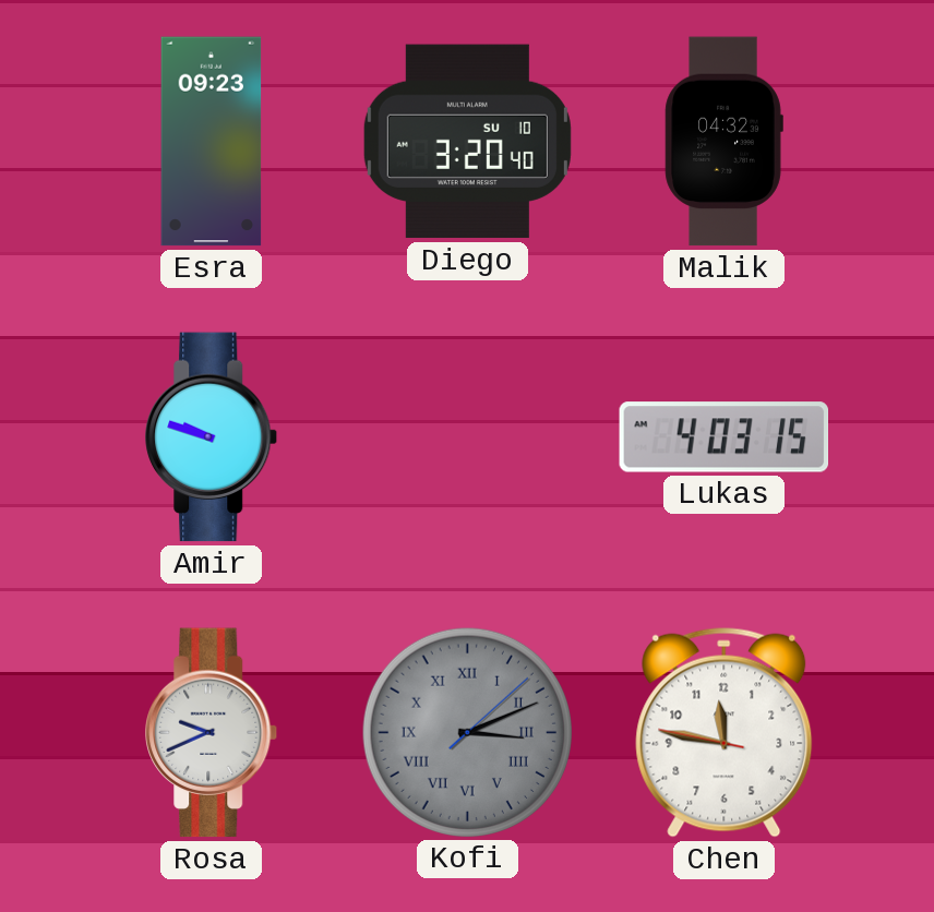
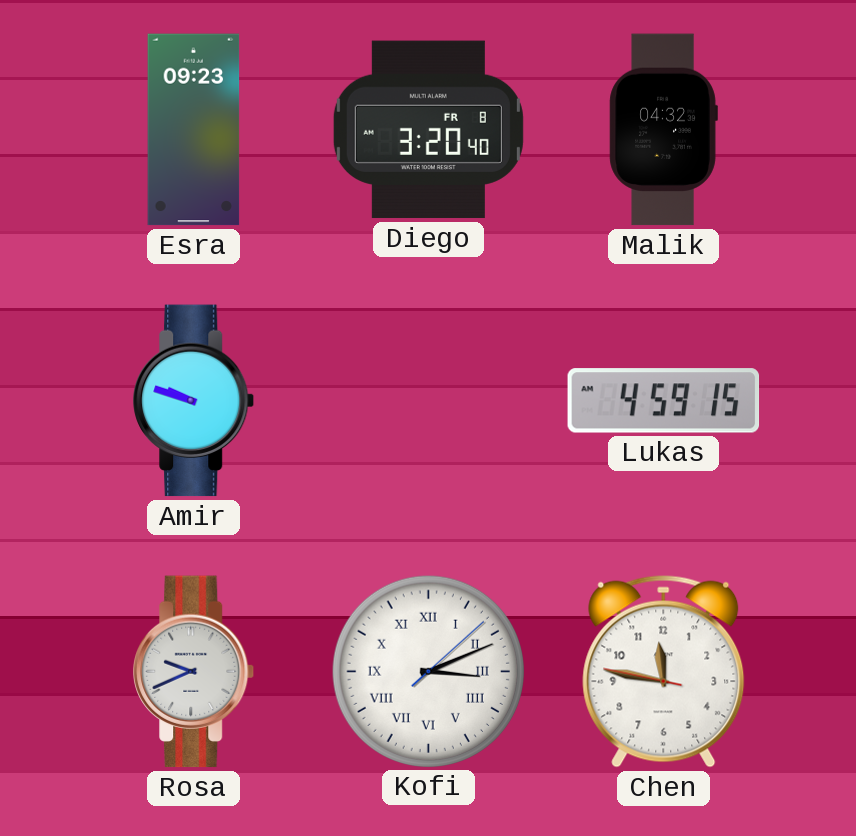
Diego date: SU 10 -> FR 8 (428, 130)
Lukas: 4:03 -> 4:59 (664, 401)
Kofi dial: grey -> white (428, 671)
